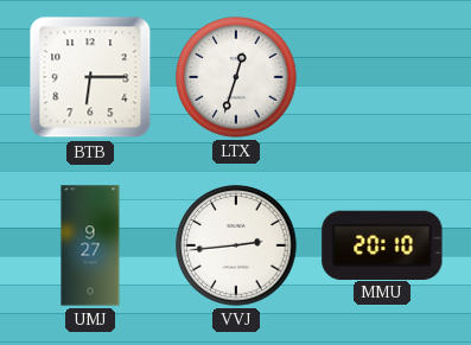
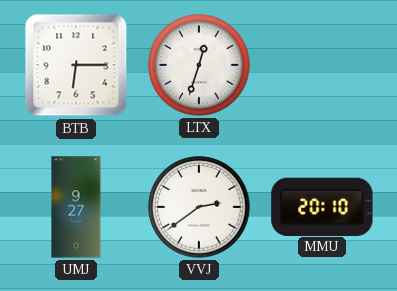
VVJ: 2:44 -> 2:39 (199, 207)
